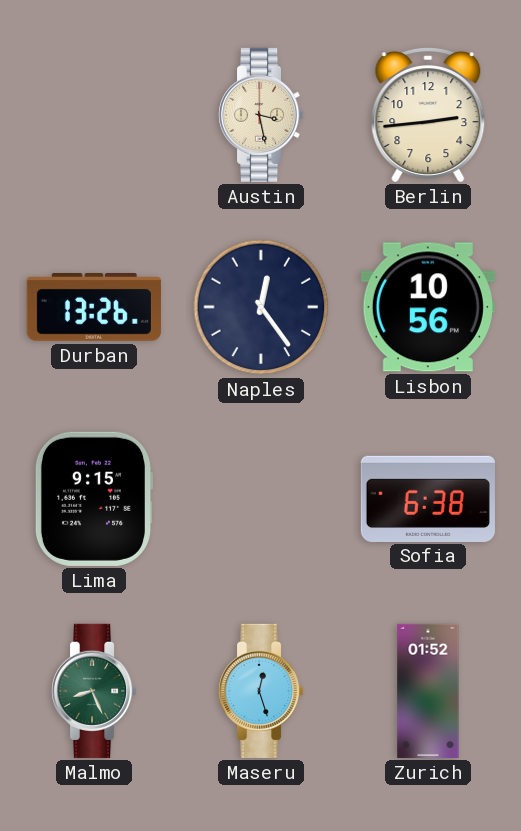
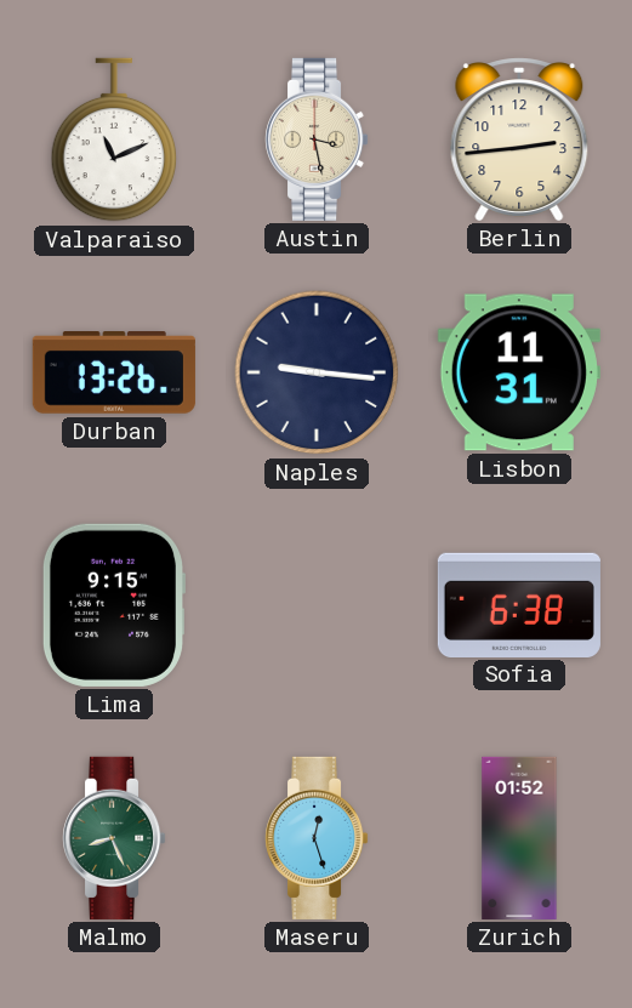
Valparaiso: none -> 11:11 (114, 139)
Naples: 12:24 -> 9:16 (317, 372)
Lisbon: 10:56 -> 11:31 (519, 372)
